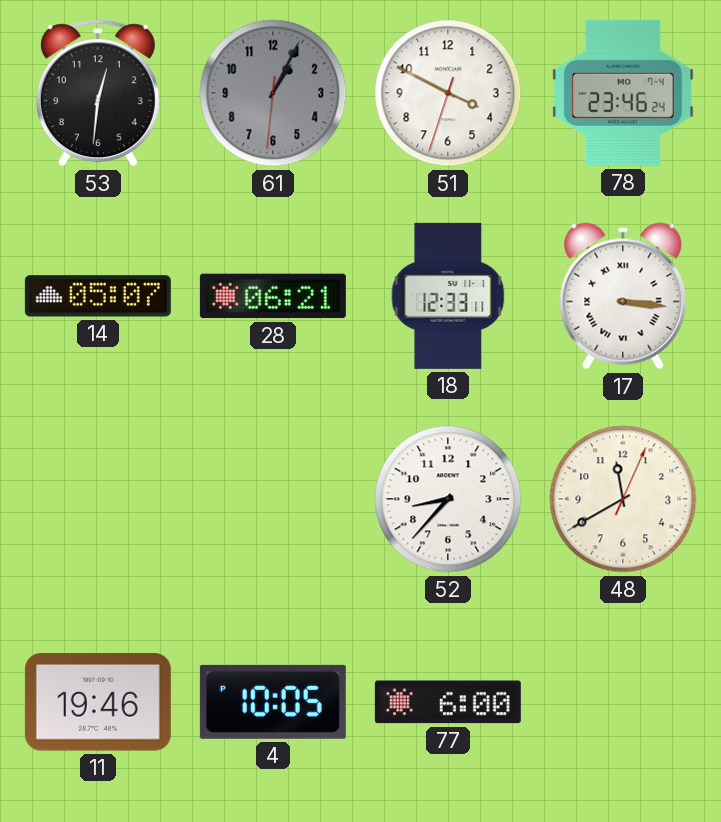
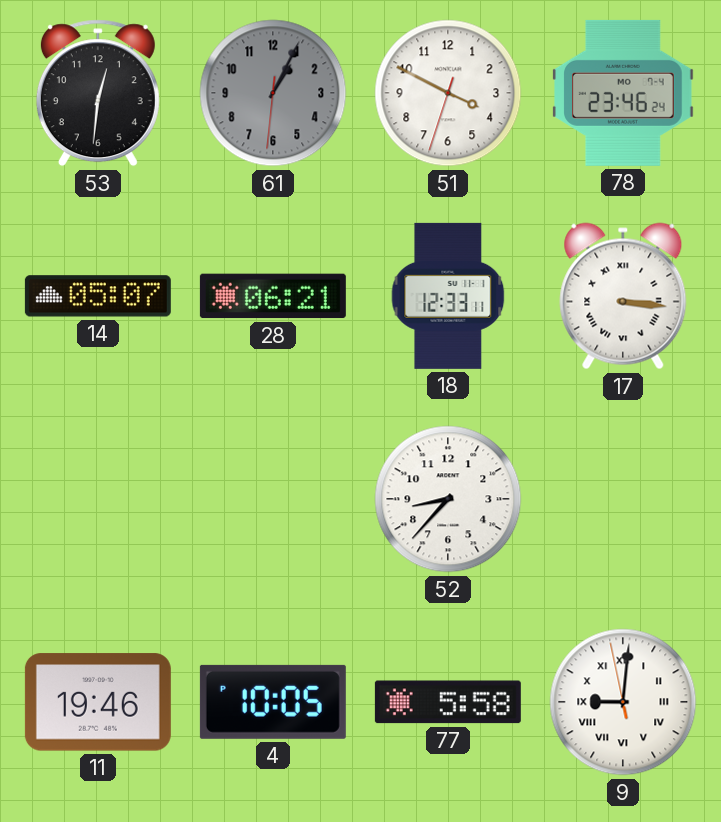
48: 11:40 -> none (623, 499)
77: 6:00 -> 5:58 (448, 702)
9: none -> 9:00 (623, 702)
